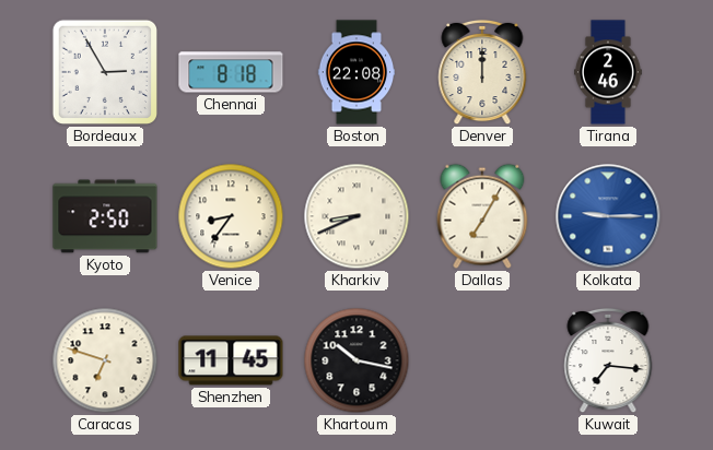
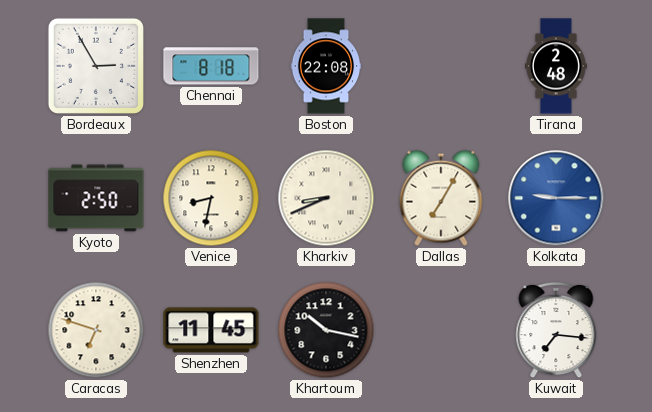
Denver: 12:00 -> none (482, 72)
Tirana: 2:46 -> 2:48 (557, 66)
Venice: 8:36 -> 8:32 (211, 198)
